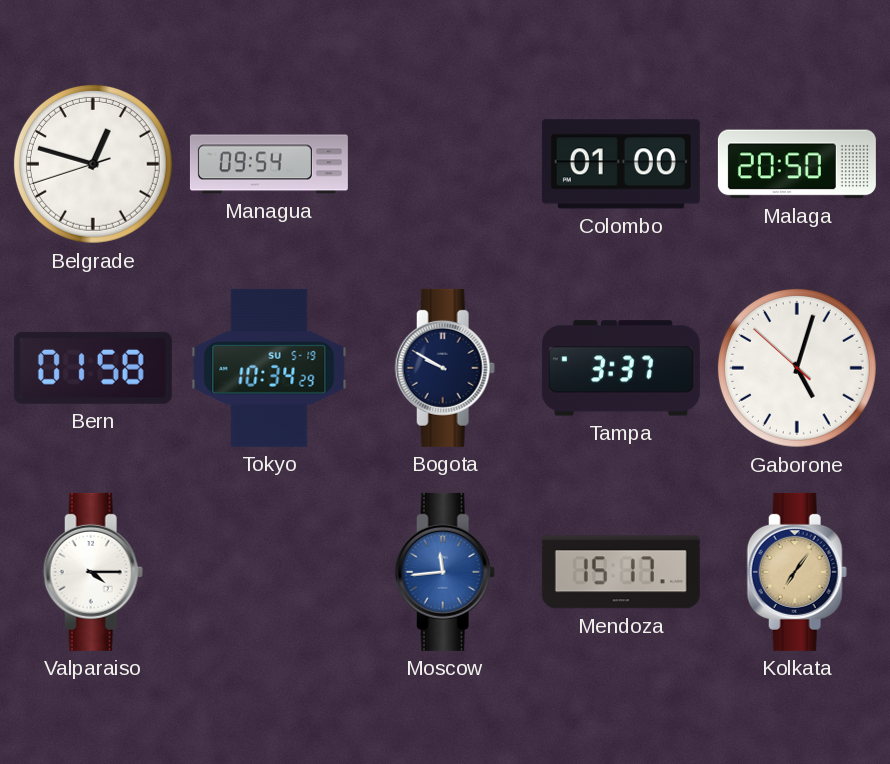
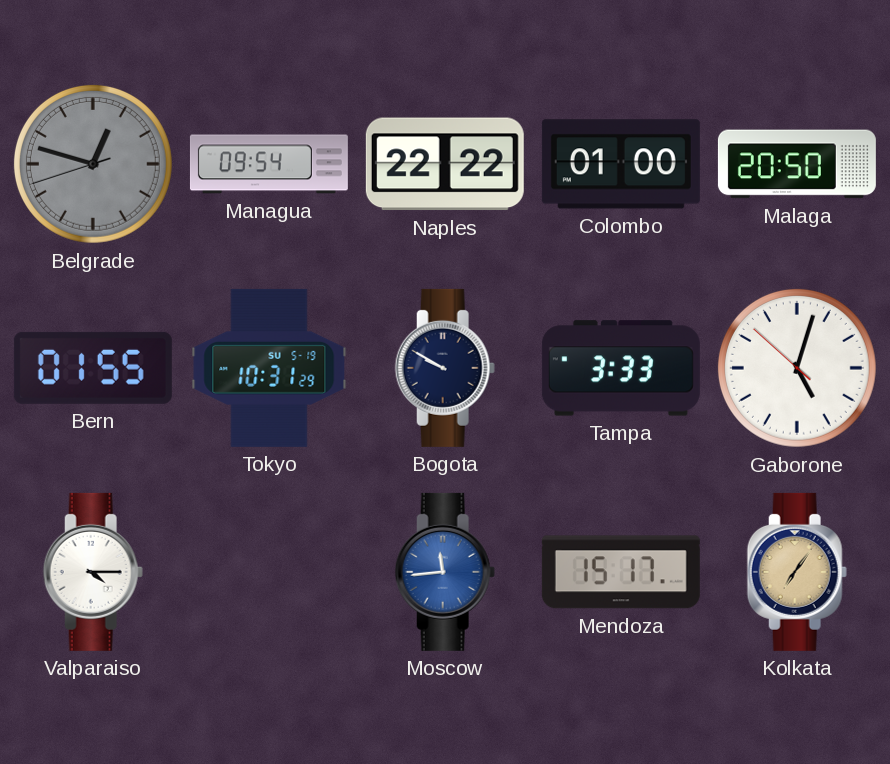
Belgrade dial: white -> grey (93, 164)
Naples: none -> 22:22 (445, 164)
Bern: 01:58 -> 01:55 (93, 368)
Tokyo: 10:34 -> 10:31 (269, 368)
Tampa: 3:37 -> 3:33 (621, 368)
